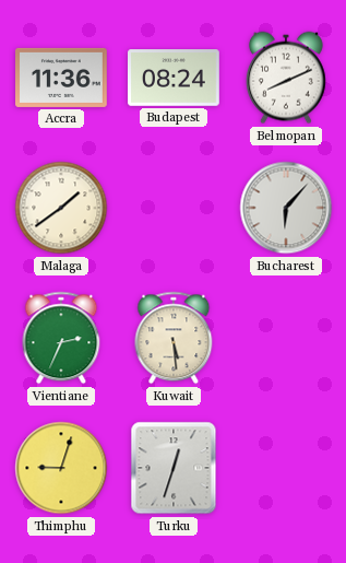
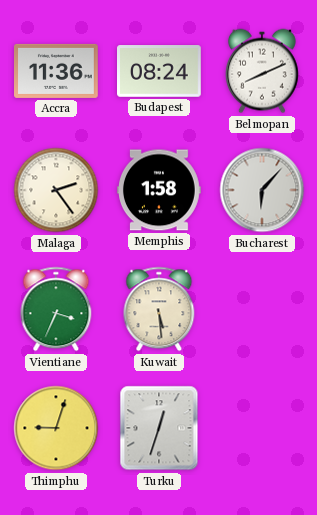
Malaga: 1:39 -> 2:24 (56, 190)
Memphis: none -> 1:58 (160, 190)
Vientiane: 2:34 -> 3:34 (56, 309)
